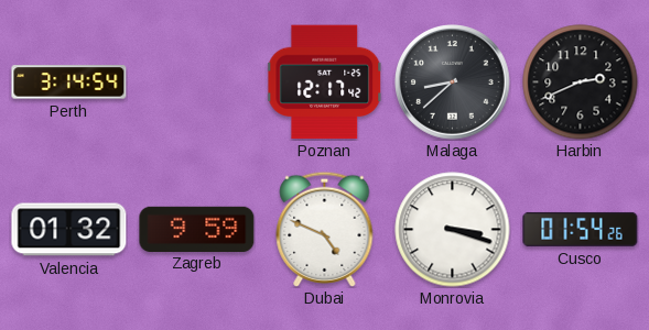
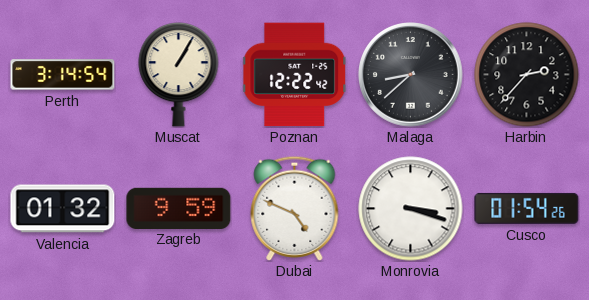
Muscat: none -> 1:05 (179, 74)
Poznan: 12:17 -> 12:22 (295, 75)
Harbin: 2:41 -> 2:37 (527, 75)
